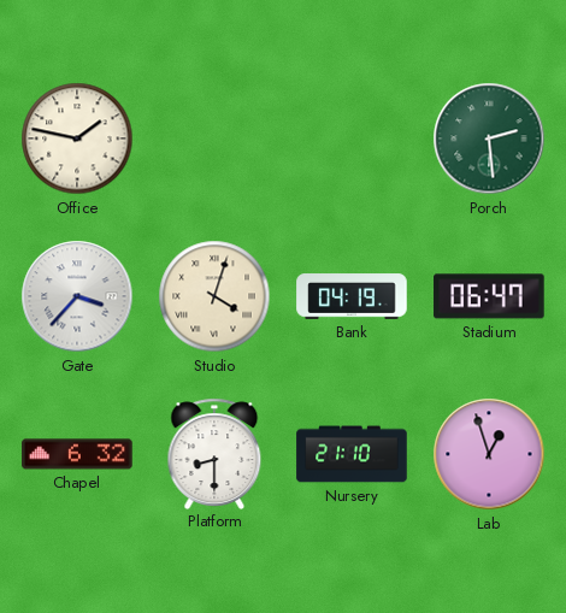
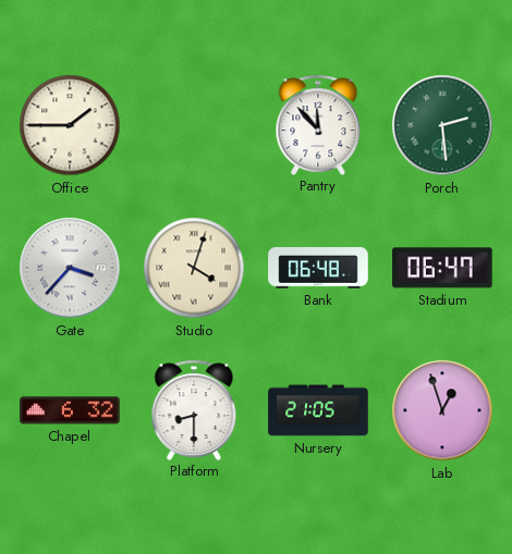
Office: 1:47 -> 1:45 (70, 125)
Pantry: none -> 11:53 (318, 124)
Bank: 04:19 -> 06:48 (318, 268)
Nursery: 21:10 -> 21:05 (318, 410)
